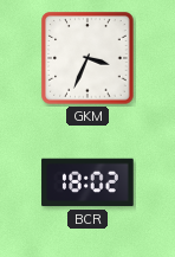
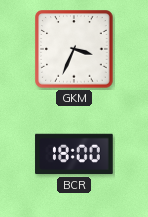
BCR: 18:02 -> 18:00 (74, 154)
